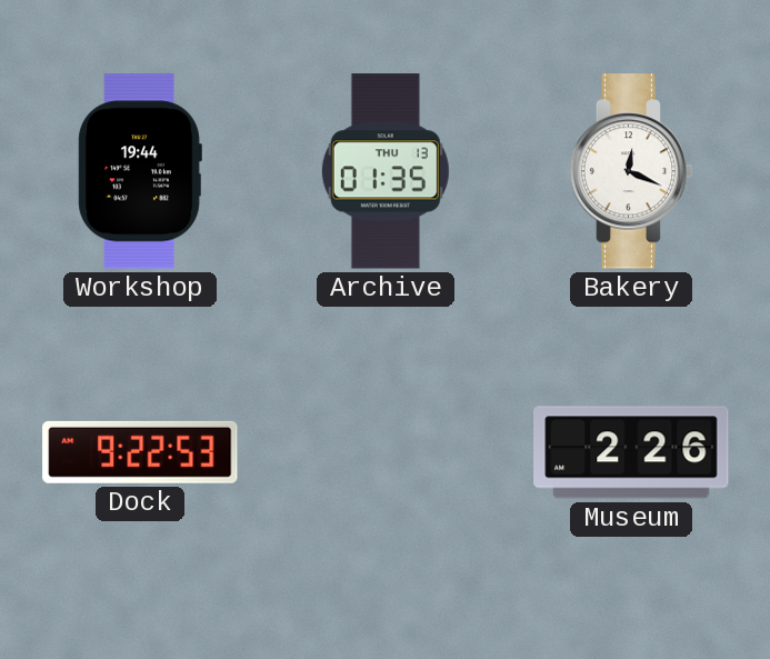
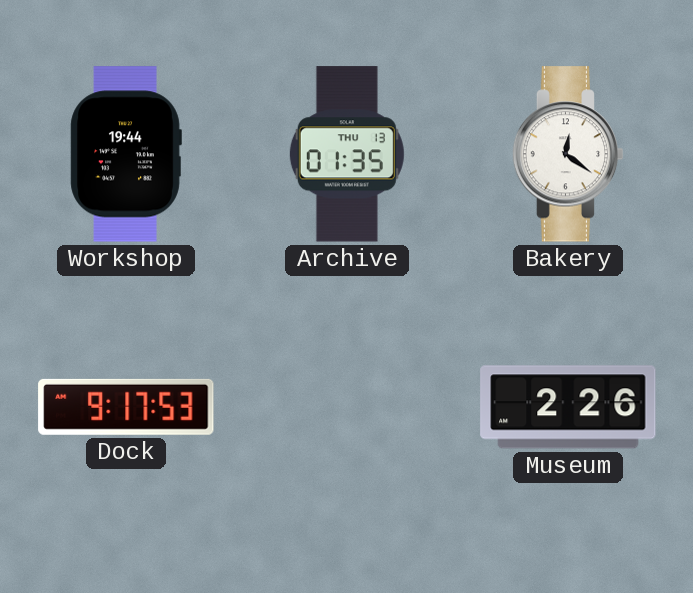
Bakery: 12:19 -> 12:21 (568, 154)
Dock: 9:22 -> 9:17 (126, 407)
